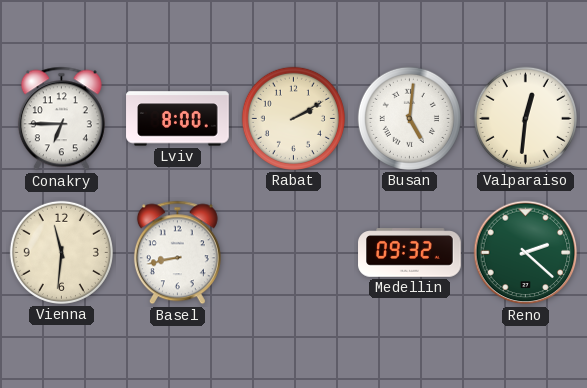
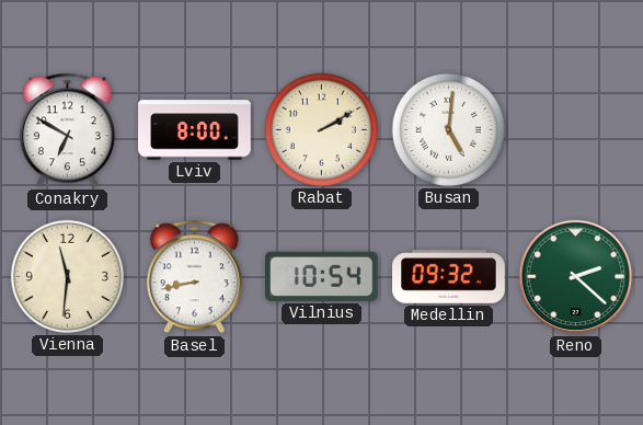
Conakry: 6:45 -> 6:50 (67, 130)
Valparaiso: 12:31 -> none (525, 118)
Vilnius: none -> 10:54 (322, 276)
